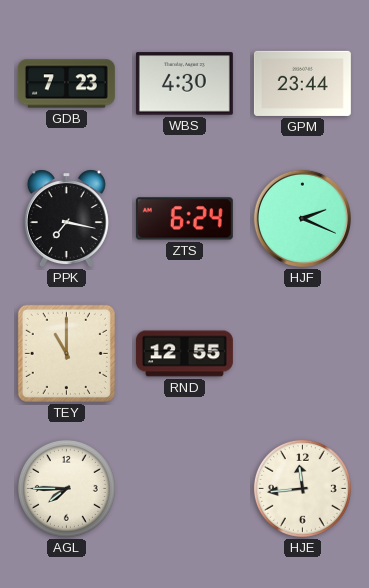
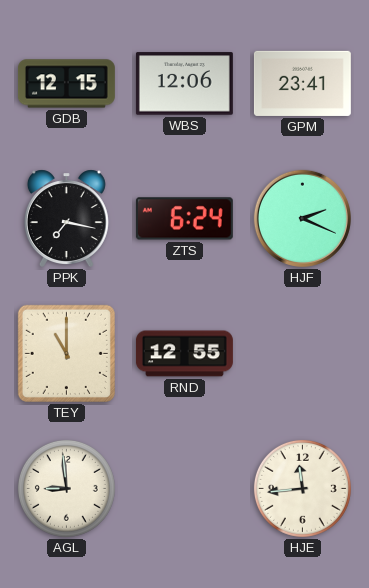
GDB: 7:23 -> 12:15 (66, 84)
WBS: 4:30 -> 12:06 (184, 84)
GPM: 23:44 -> 23:41 (302, 83)
AGL: 7:45 -> 8:59 (66, 488)
